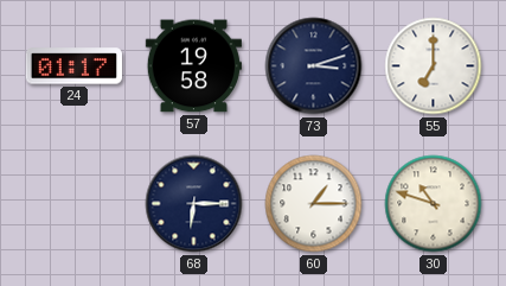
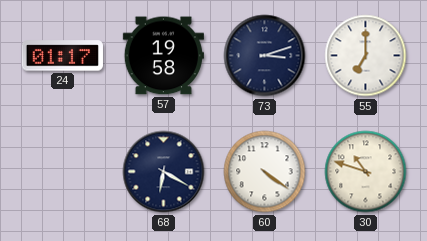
68: 6:15 -> 6:20 (164, 172)
60: 1:15 -> 4:21 (265, 172)
